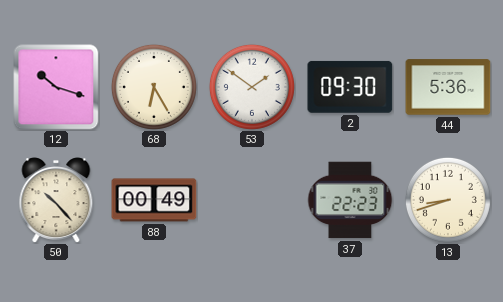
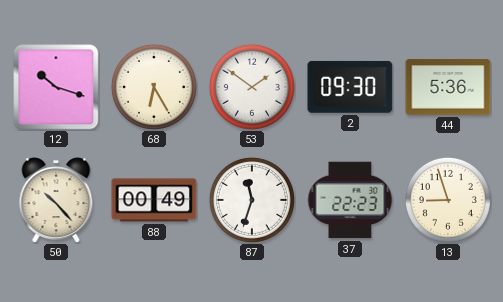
87: none -> 11:33 (252, 200)
13: 8:42 -> 8:57 (448, 200)
